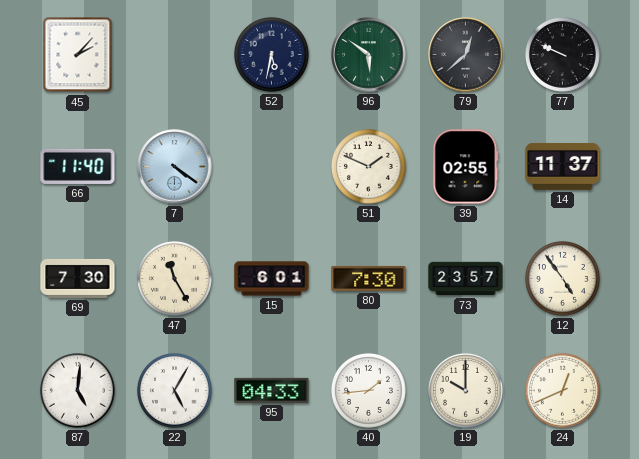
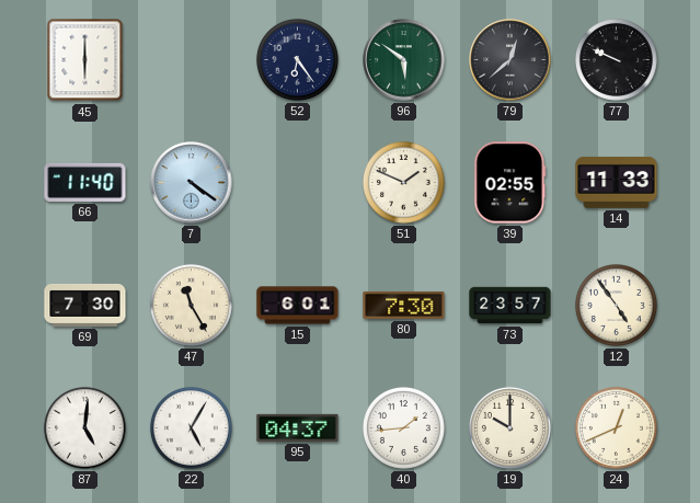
45: 2:07 -> 6:00 (85, 60)
52: 5:32 -> 6:24 (297, 59)
14: 11:37 -> 11:33 (617, 182)
95: 04:33 -> 04:37 (298, 427)
